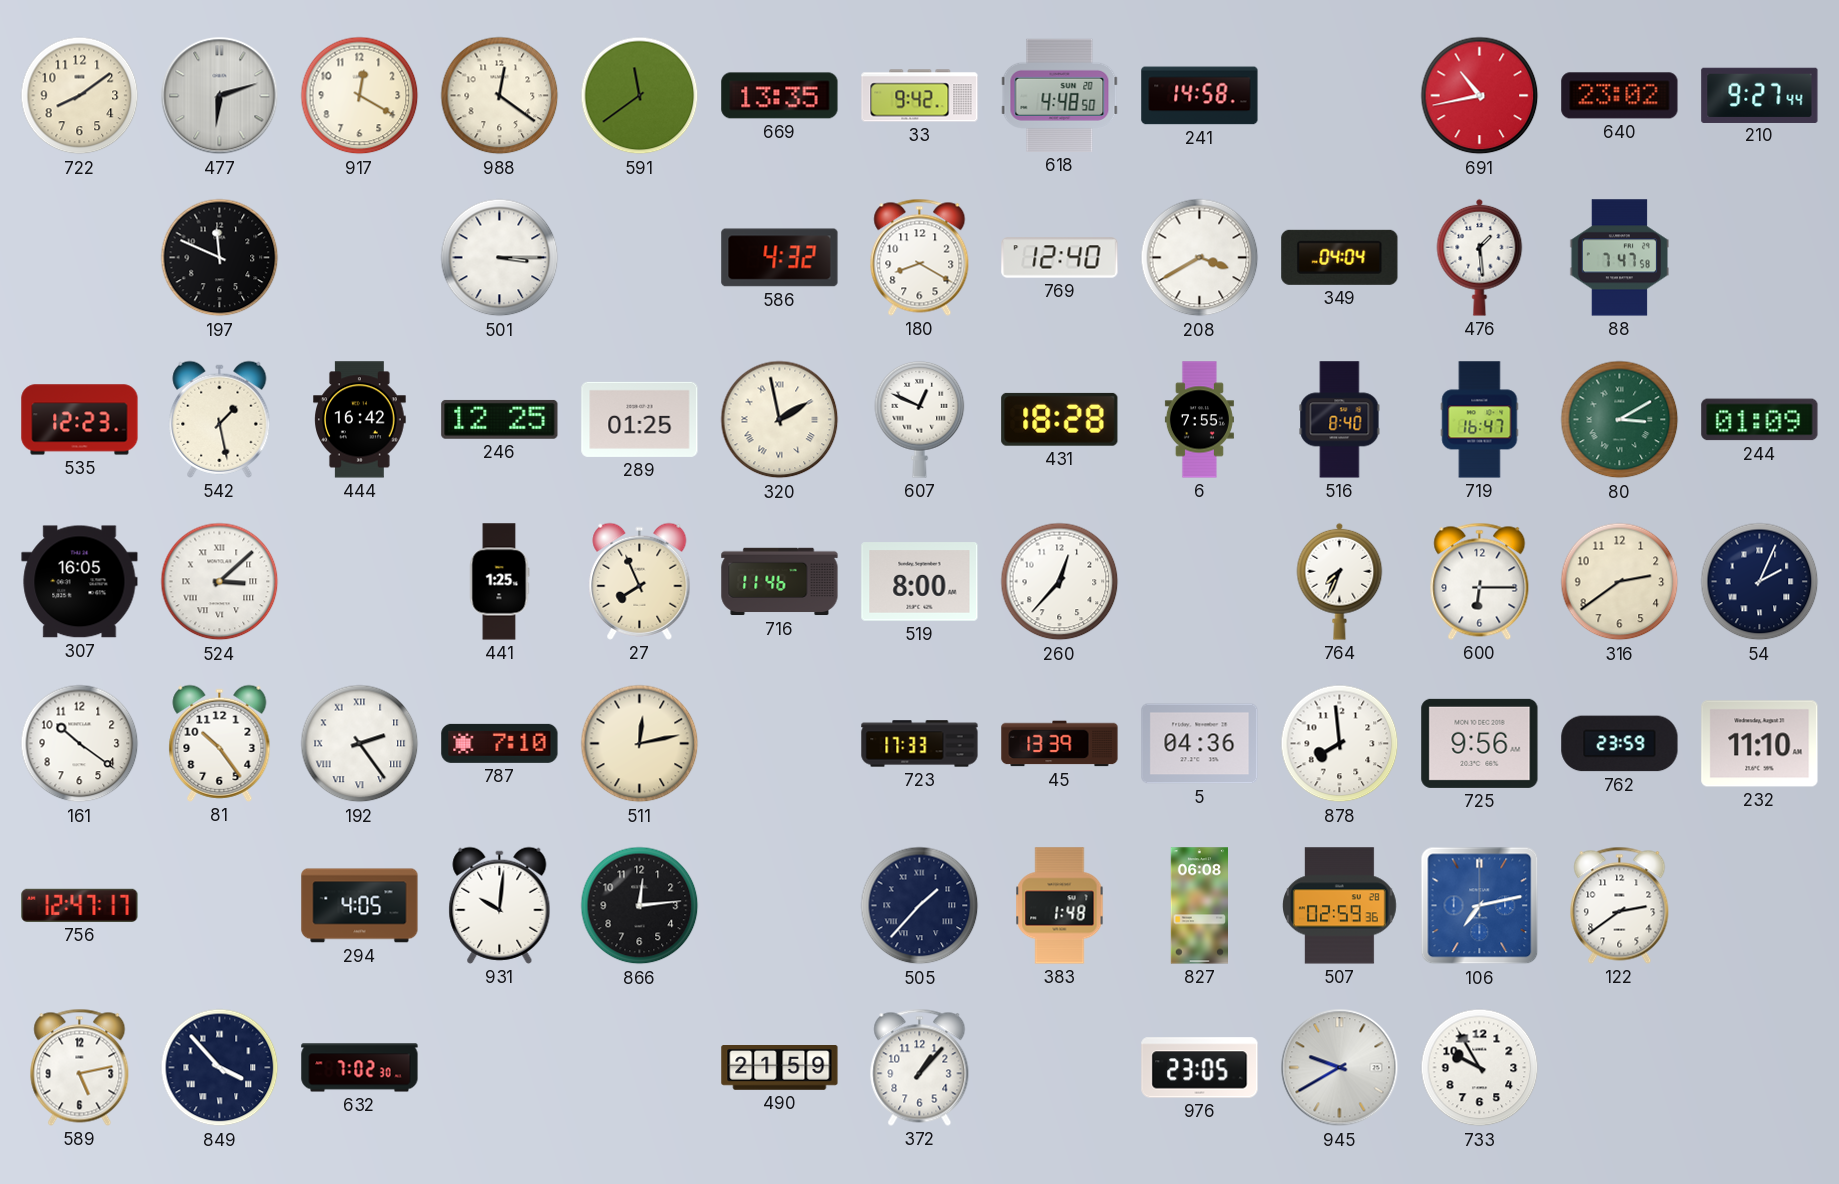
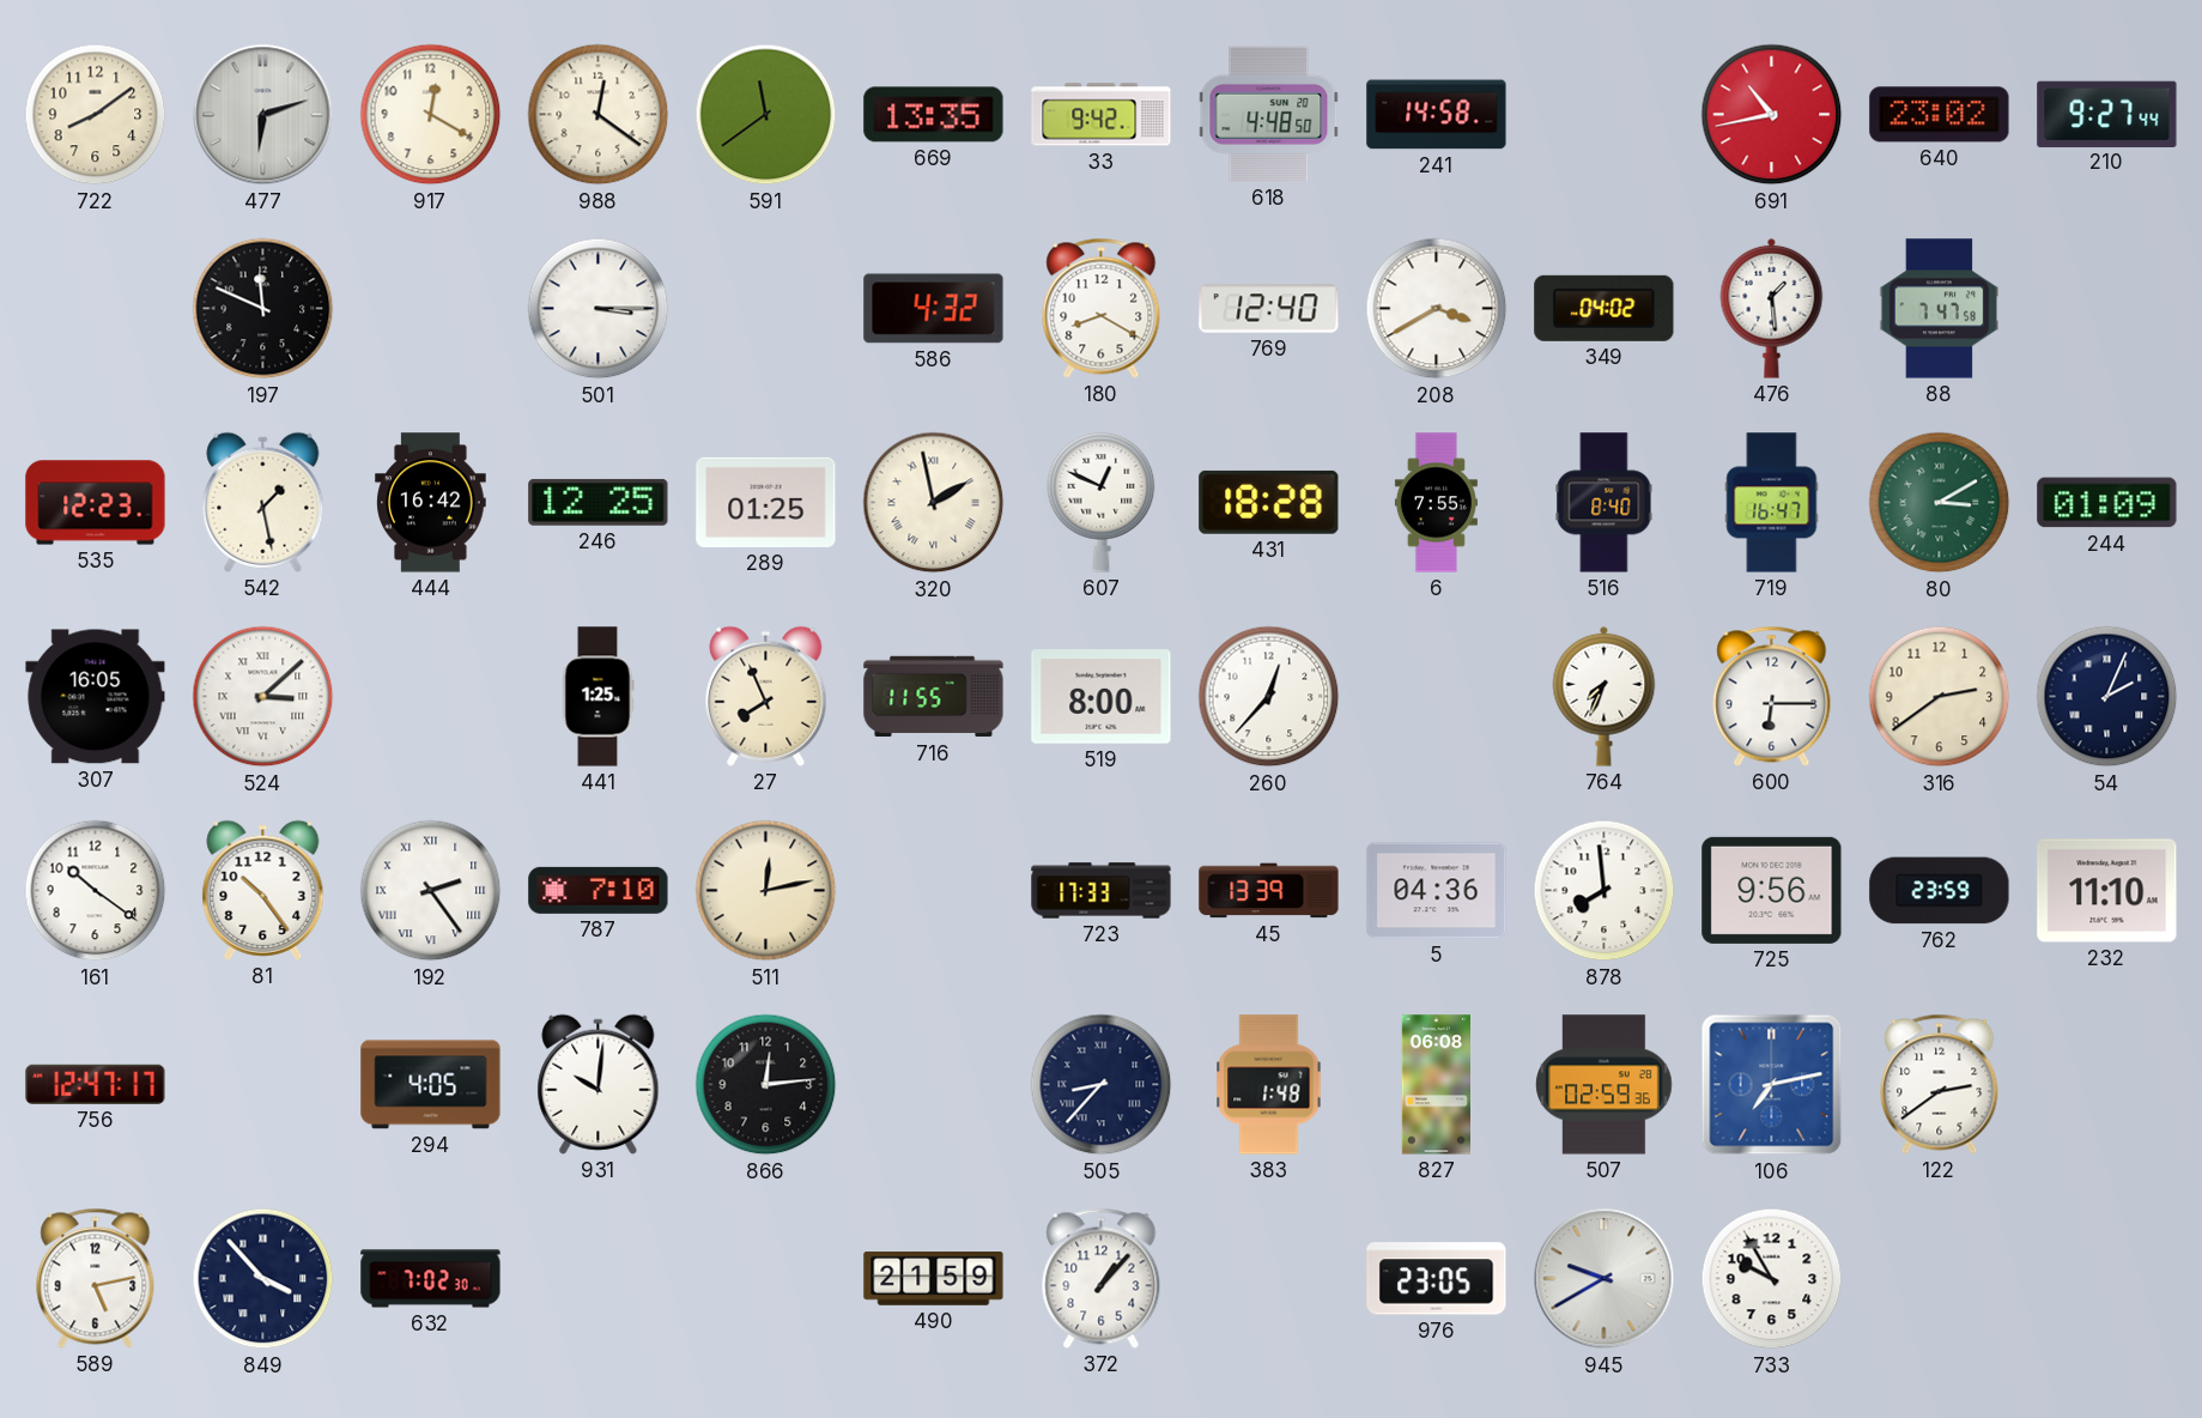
349: 04:04 -> 04:02 (1605, 308)
716: 11:46 -> 11:55 (934, 697)
505: 1:37 -> 8:37 (1102, 1085)
